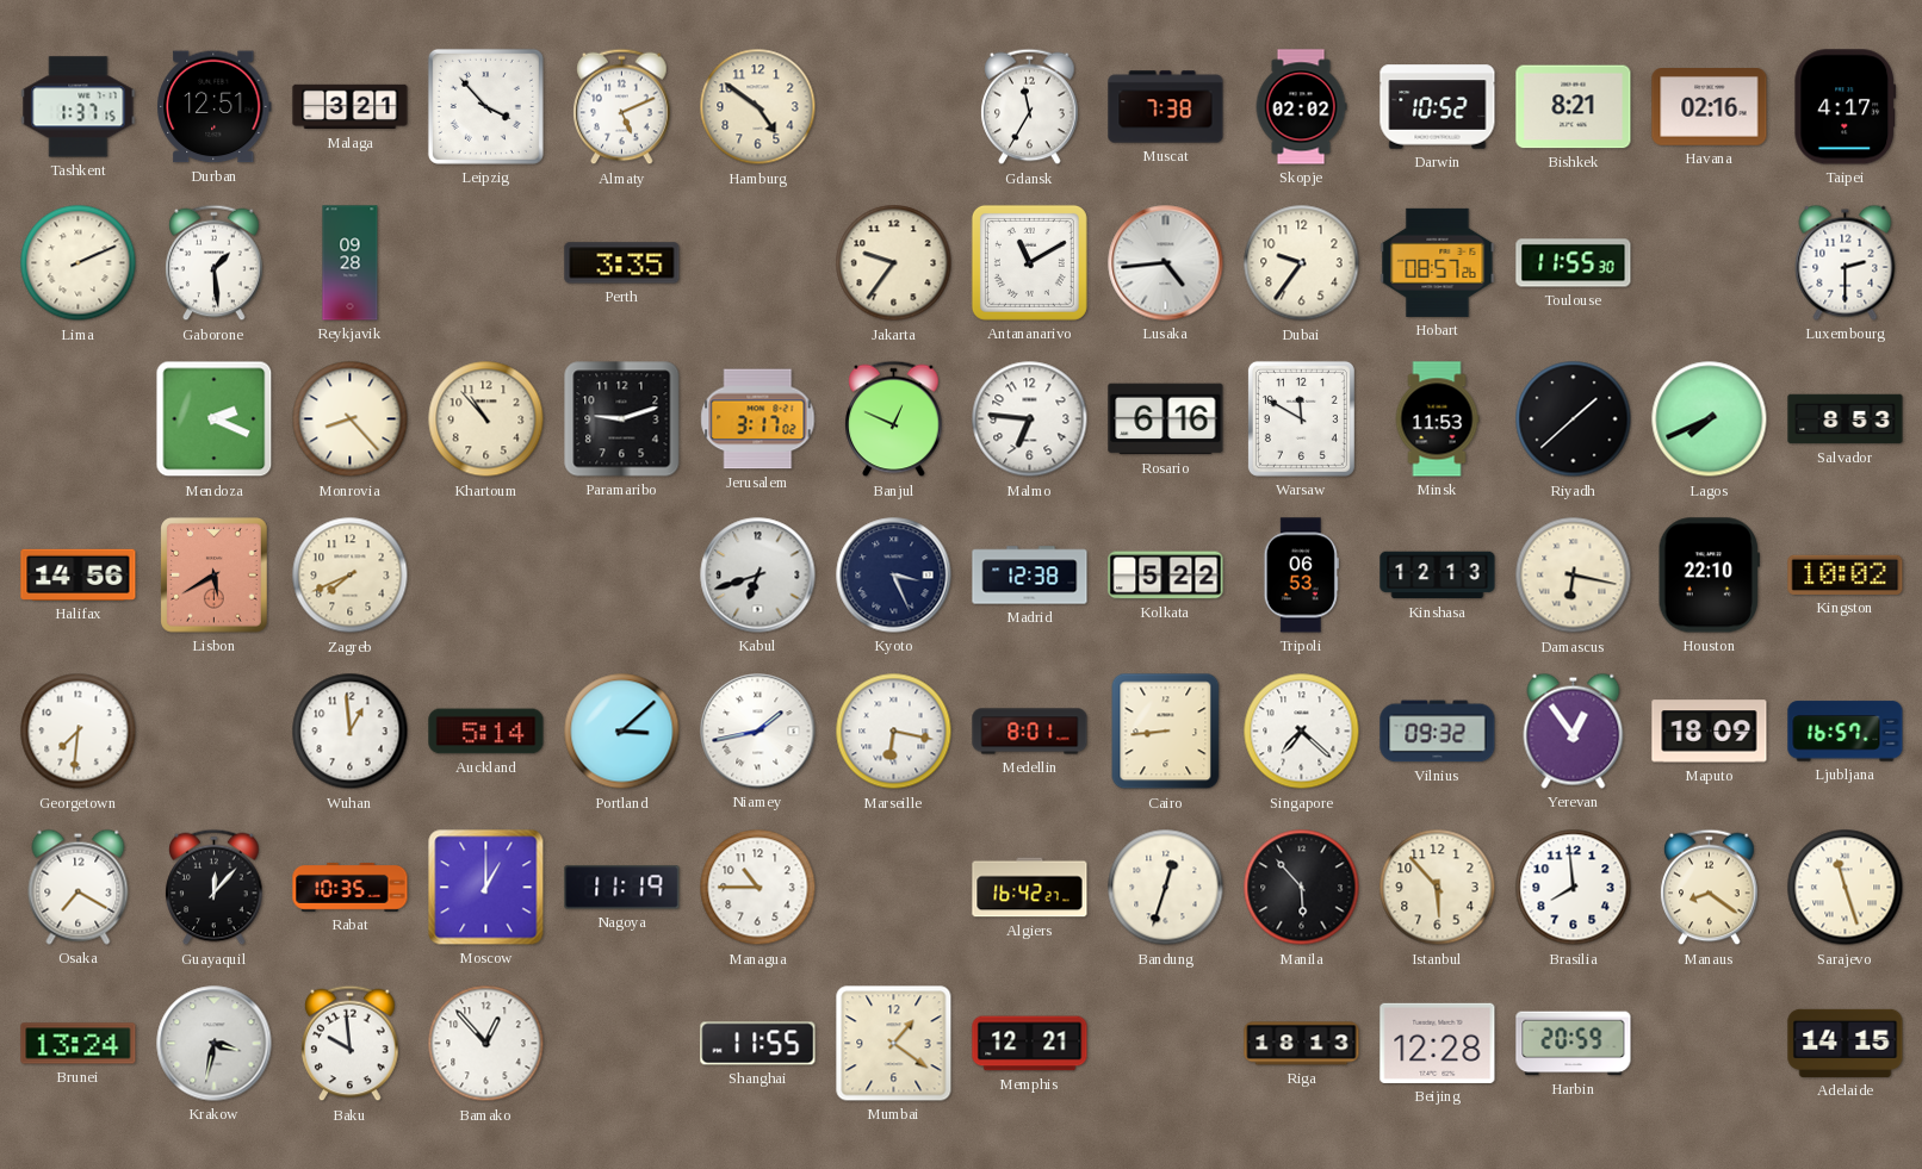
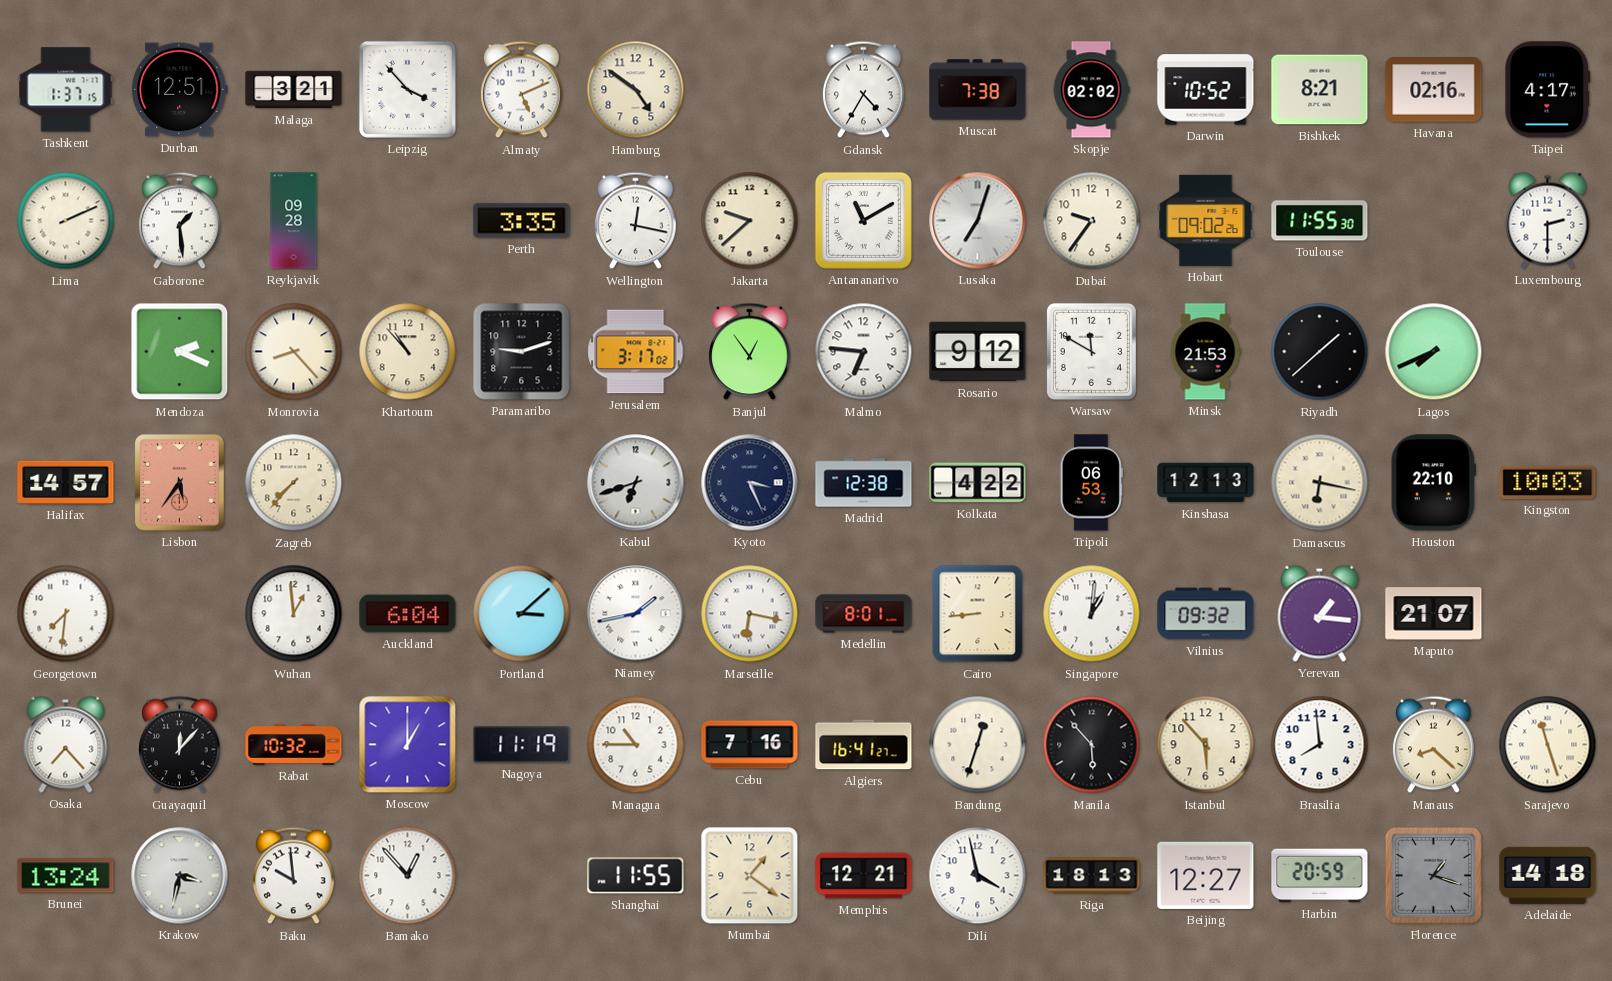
Gdansk: 11:35 -> 4:35 (864, 90)
Wellington: none -> 12:17 (636, 221)
Jakarta: 9:36 -> 9:38 (750, 221)
Lusaka: 4:44 -> 7:03 (978, 221)
Hobart: 08:57 -> 09:02 (1206, 220)
Banjul: 12:49 -> 12:54 (750, 352)
Rosario: 6:16 -> 9:12 (978, 352)
Minsk: 11:53 -> 21:53 (1205, 352)
Salvador: 8:53 -> none (1846, 419)
Halifax: 14:56 -> 14:57 (66, 482)
Lisbon: 5:40 -> 5:36 (180, 483)
Zagreb: 7:41 -> 7:37 (294, 483)
Kolkata: 5:22 -> 4:22 (978, 483)
Kingston: 10:02 -> 10:03 (1548, 482)
Auckland: 5:14 -> 6:04 (408, 614)
Singapore: 7:22 -> 1:01 (1092, 614)
Yerevan: 12:54 -> 1:16 (1320, 613)
Maputo: 18:09 -> 21:07 (1434, 614)
Ljubljana: 16:57 -> none (1846, 732)
Osaka: 7:20 -> 7:23 (66, 744)
Rabat: 10:35 -> 10:32 (294, 744)
Cebu: none -> 7:16 (750, 745)
Algiers: 16:42 -> 16:41 (864, 745)
Manaus: 8:21 -> 8:22 (1434, 745)
Dili: none -> 3:58 (978, 876)
Beijing: 12:28 -> 12:27 (1206, 875)
Florence: none -> 1:18 (1433, 875)
Adelaide: 14:15 -> 14:18 (1548, 875)
